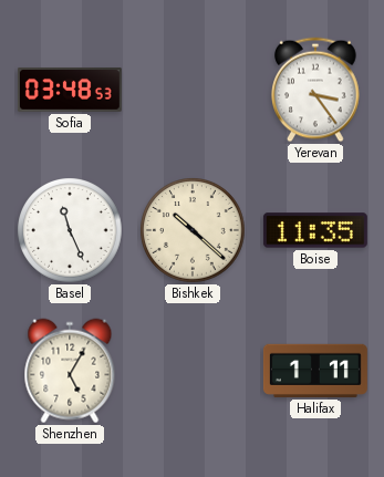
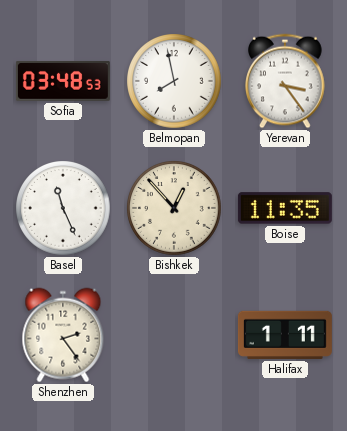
Belmopan: none -> 7:58 (174, 81)
Bishkek: 10:22 -> 12:53 (174, 208)
Shenzhen: 5:05 -> 2:24 (63, 335)
